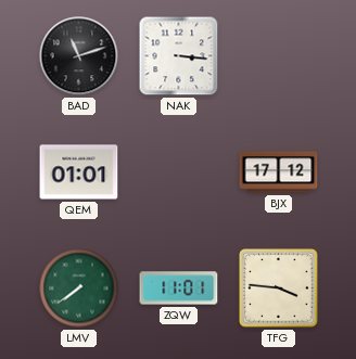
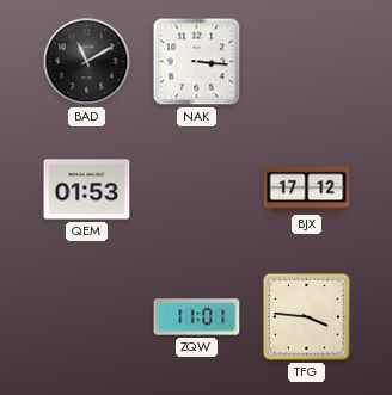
BAD: 11:12 -> 11:10 (87, 62)
QEM: 01:01 -> 01:53 (87, 190)
LMV: 7:39 -> none (79, 289)
